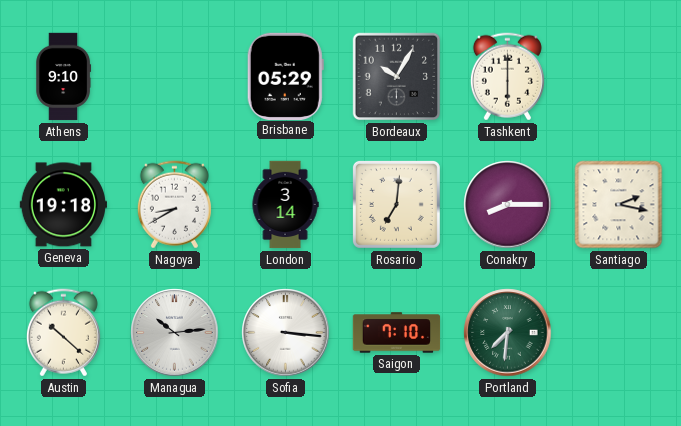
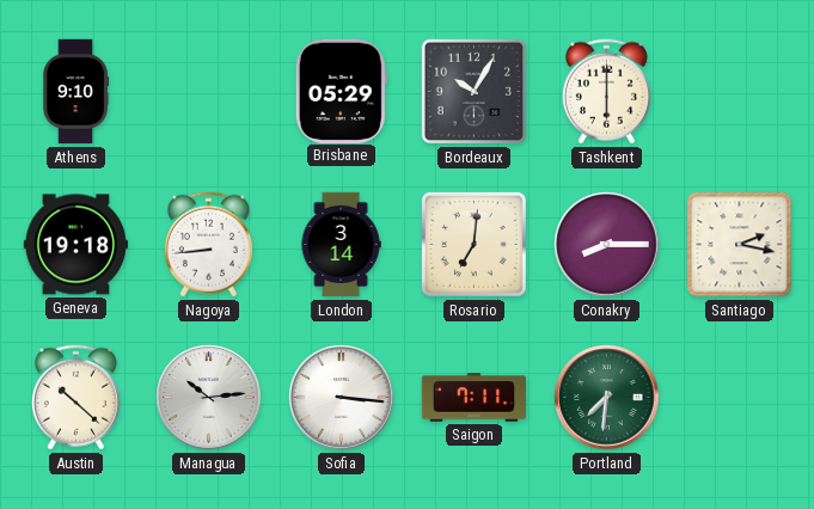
Nagoya: 8:40 -> 8:44 (208, 245)
Saigon: 7:10 -> 7:11 (475, 398)
